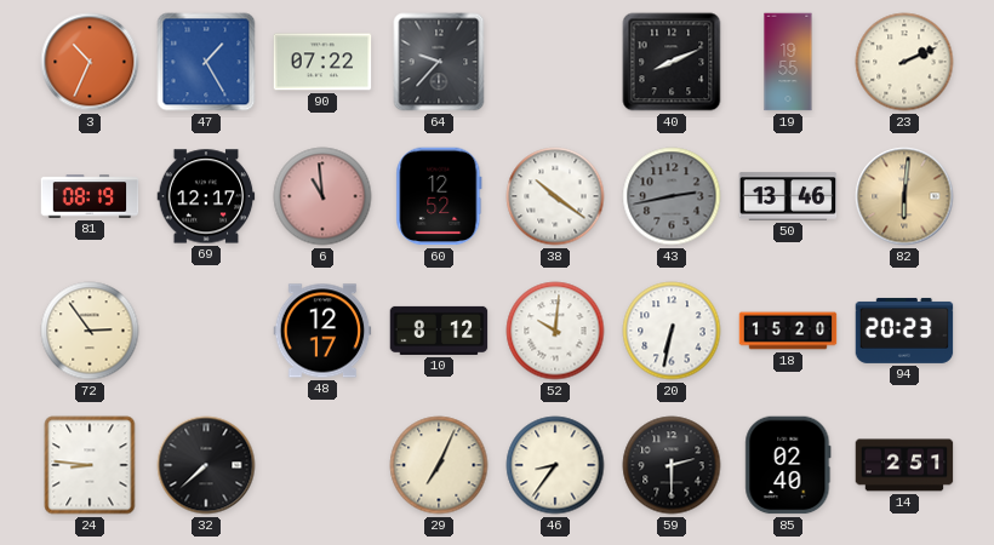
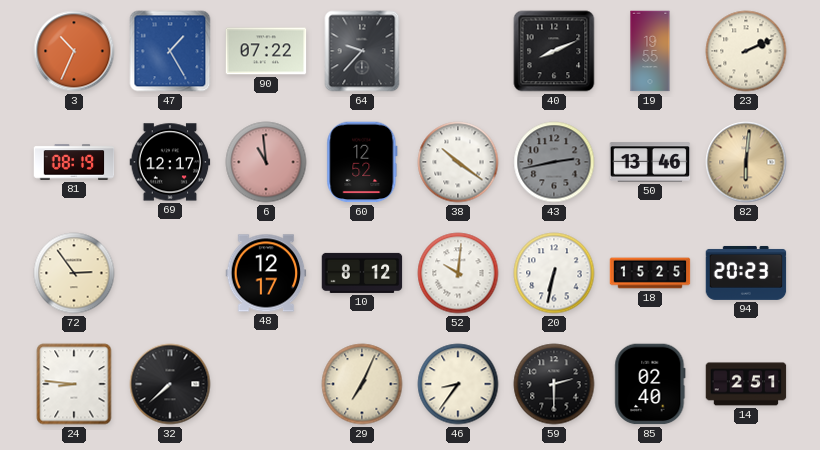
18: 15:20 -> 15:25 (650, 273)
